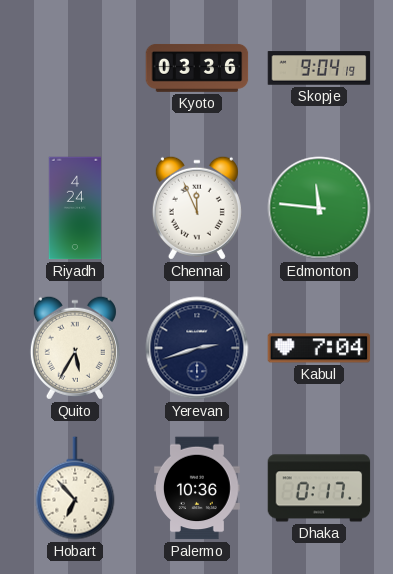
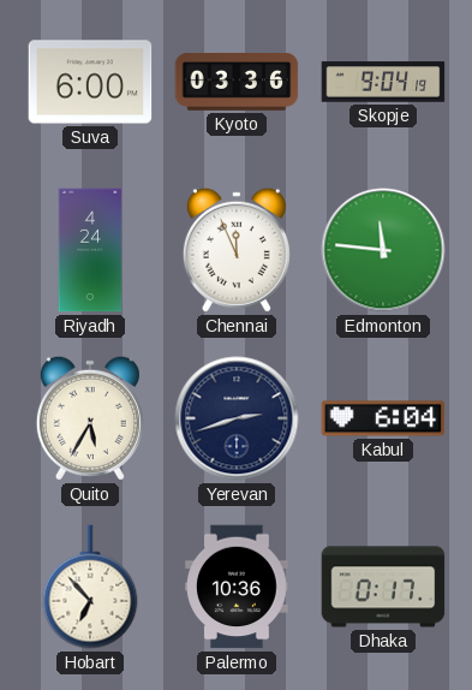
Suva: none -> 6:00 (90, 82)
Kabul: 7:04 -> 6:04 (383, 418)
